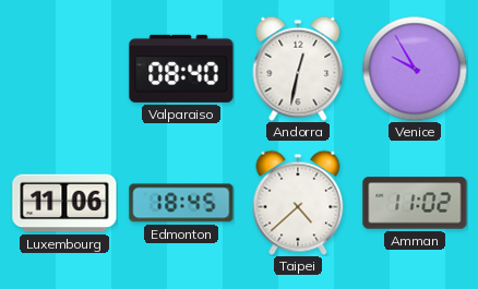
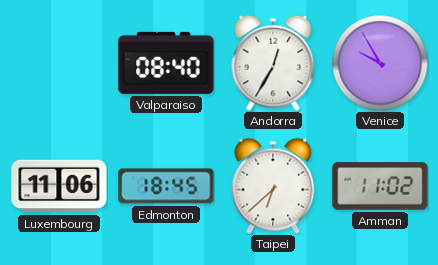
Andorra: 12:32 -> 12:35 (273, 63)
Taipei: 4:38 -> 6:38 (273, 186)
